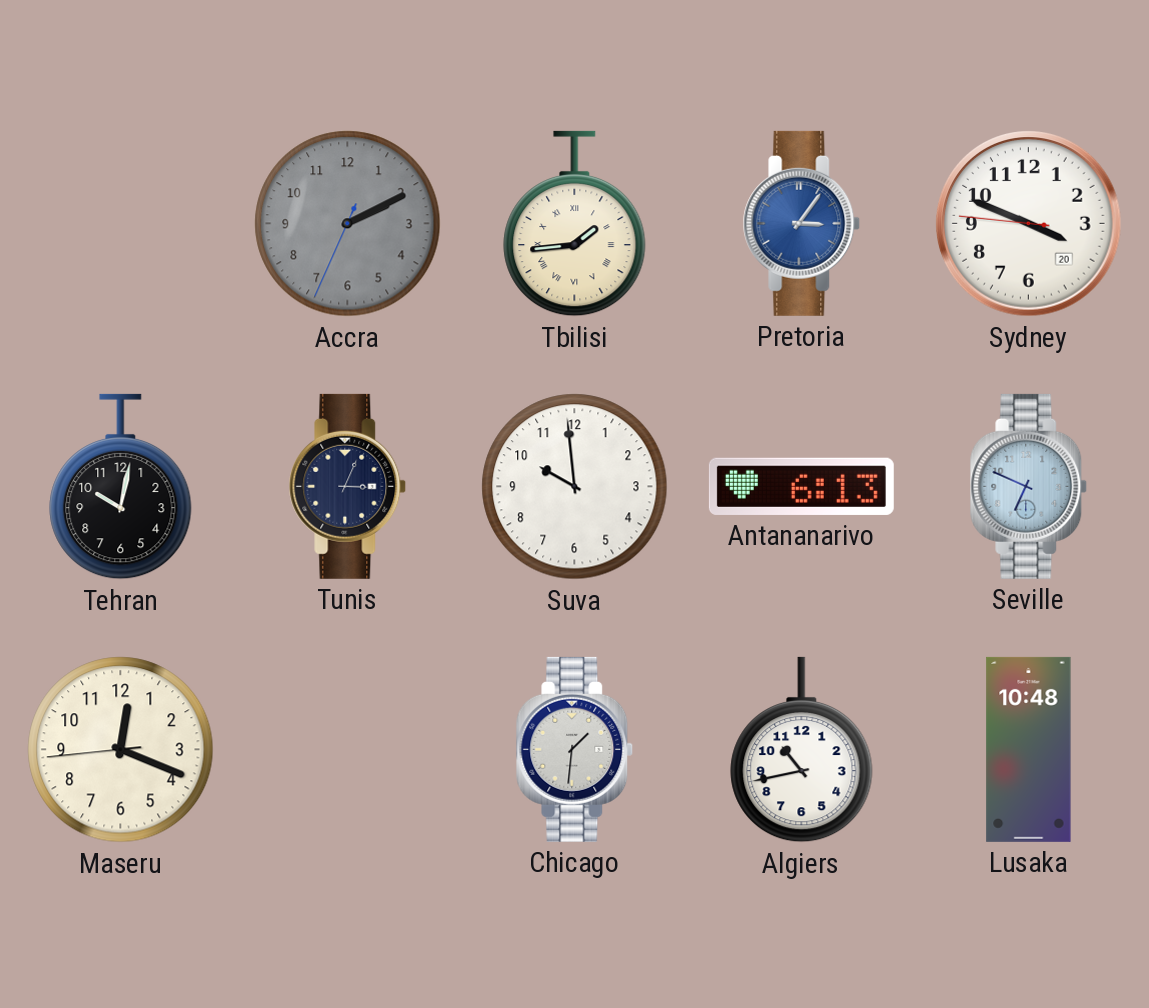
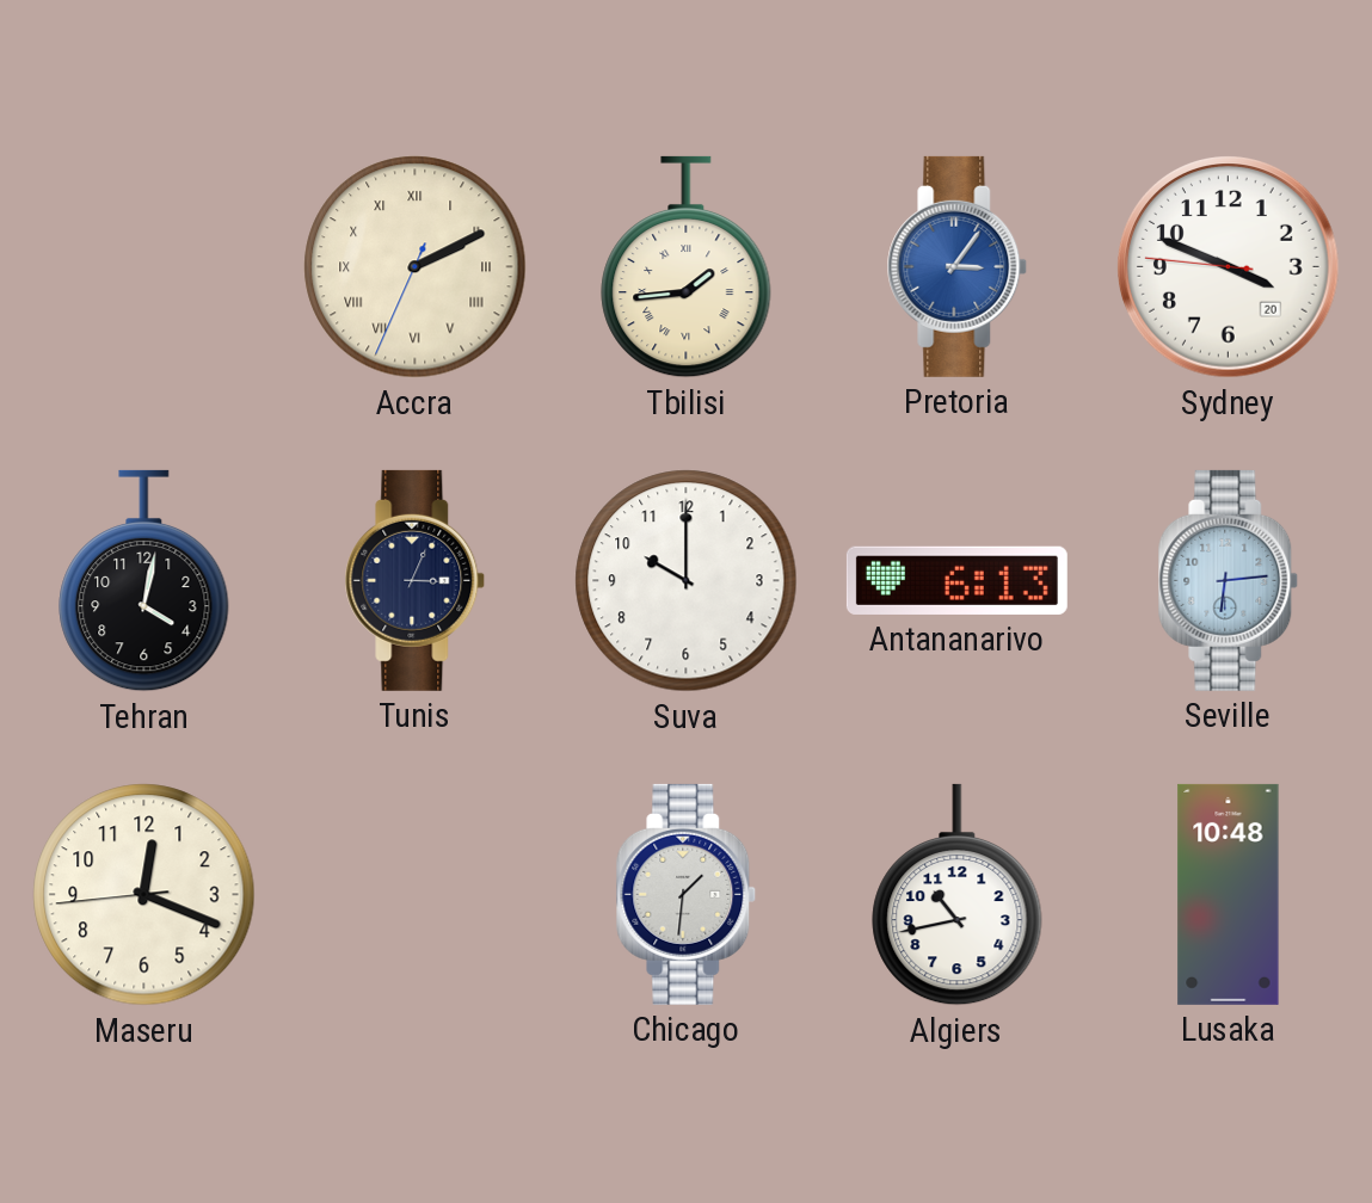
Accra dial: grey -> cream (416, 267)
Accra numerals: Arabic -> Roman (416, 267)
Tehran: 10:02 -> 4:02 (144, 581)
Suva: 9:59 -> 10:00 (687, 581)
Seville: 6:49 -> 6:14 (1229, 580)
